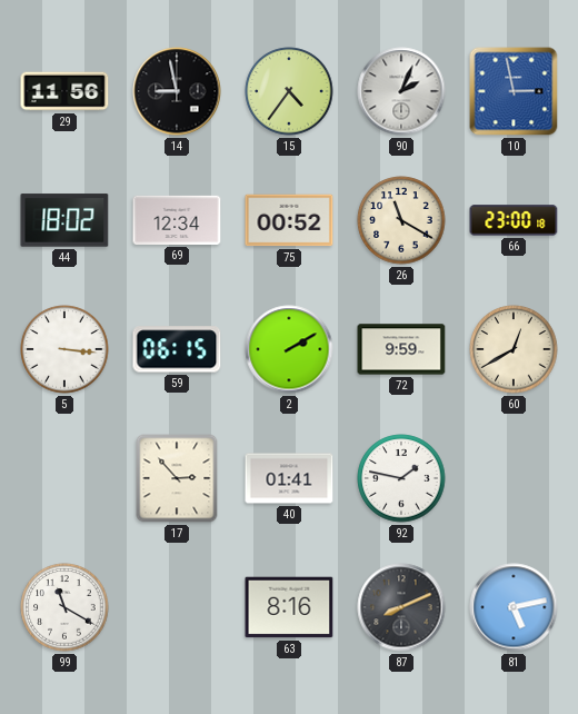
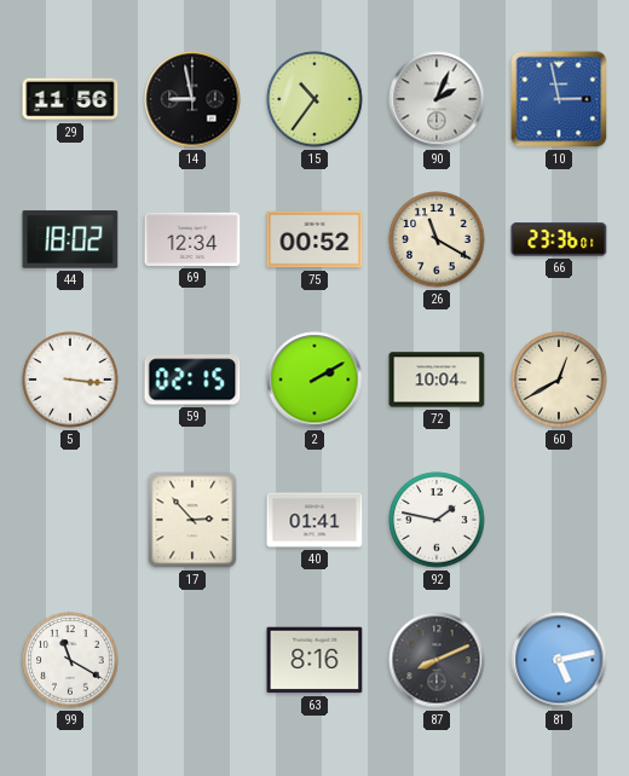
15: 4:36 -> 10:36 (314, 99)
66: 23:00 -> 23:36 (559, 239)
59: 06:15 -> 02:15 (192, 380)
72: 9:59 -> 10:04 (437, 380)
